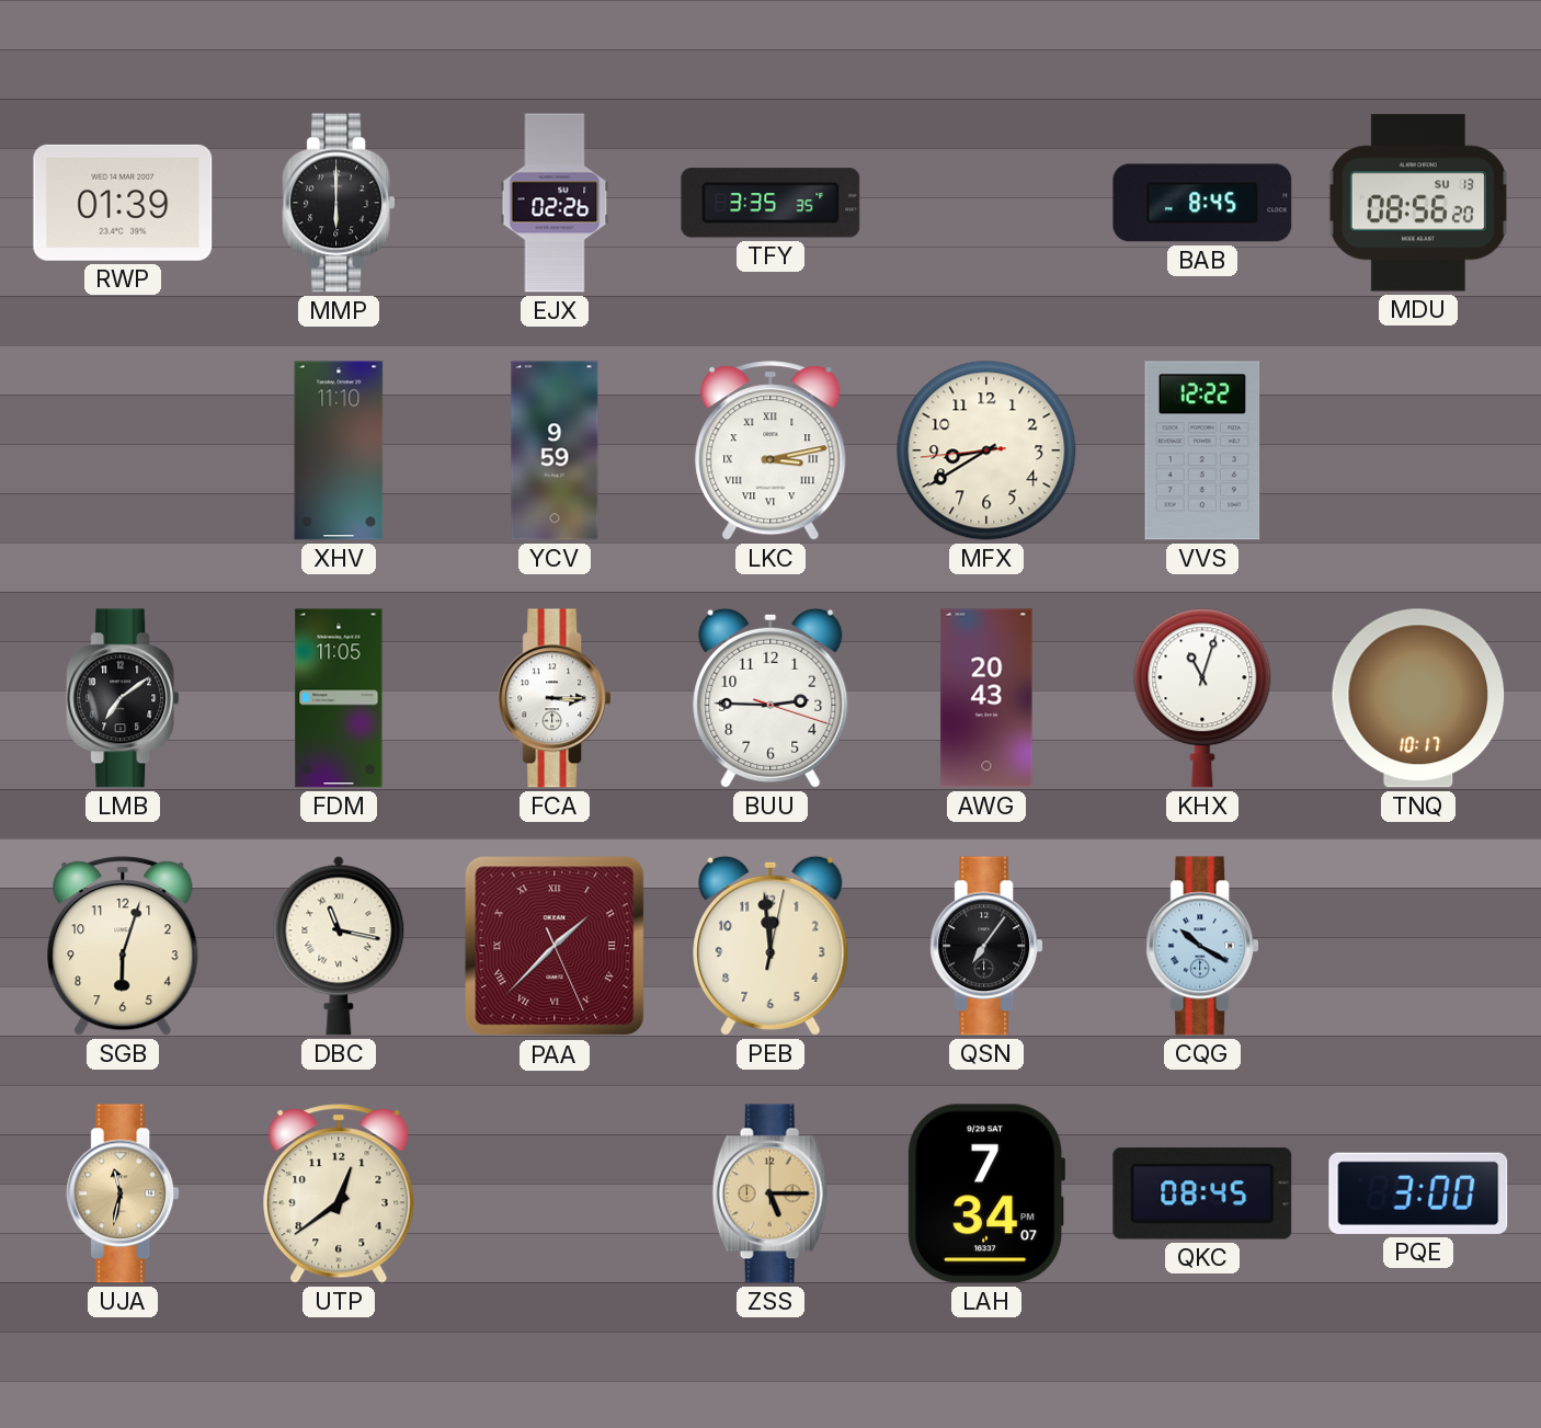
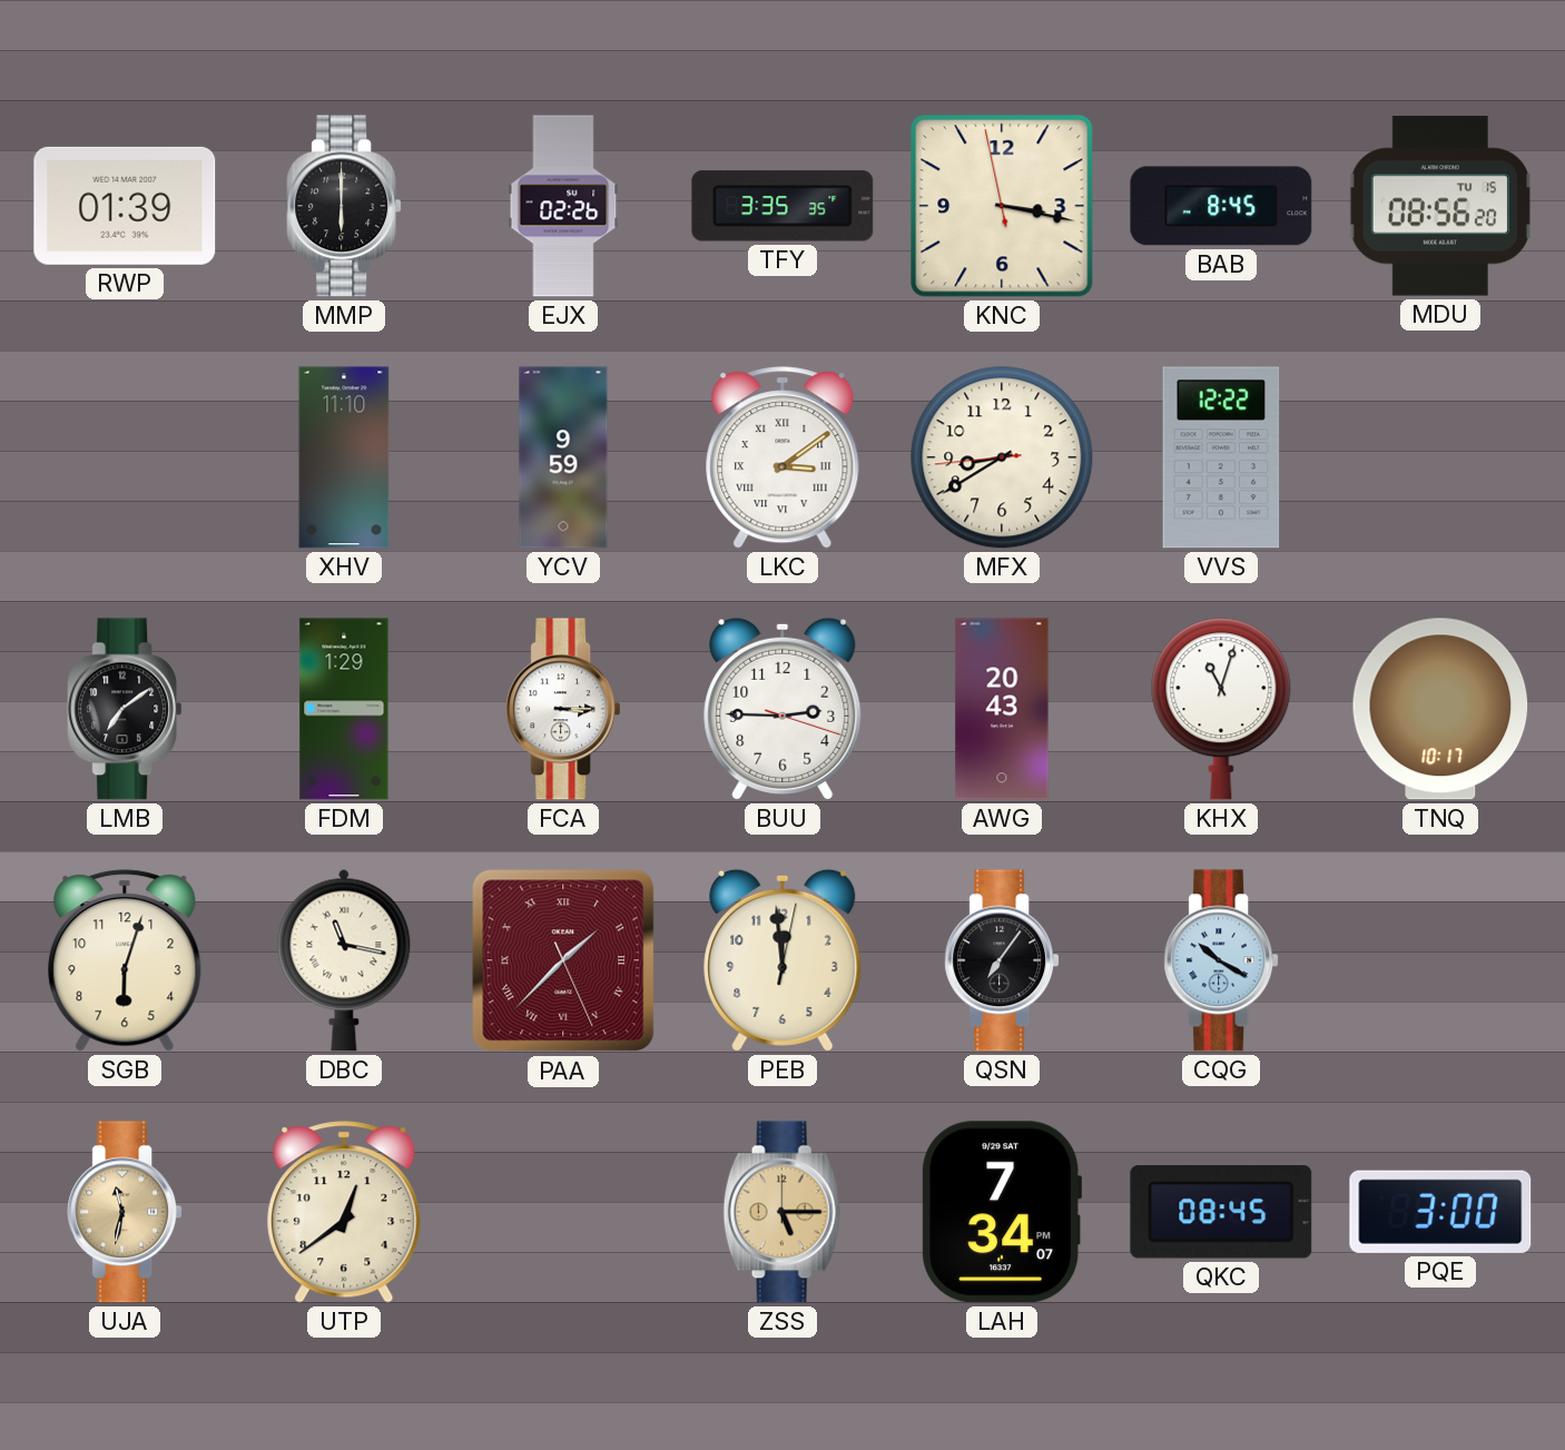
KNC: none -> 3:16 (1002, 206)
MDU date: SU 13 -> TU 15 (1440, 206)
LKC: 3:13 -> 3:09 (782, 457)
FDM: 11:05 -> 1:29 (344, 709)
